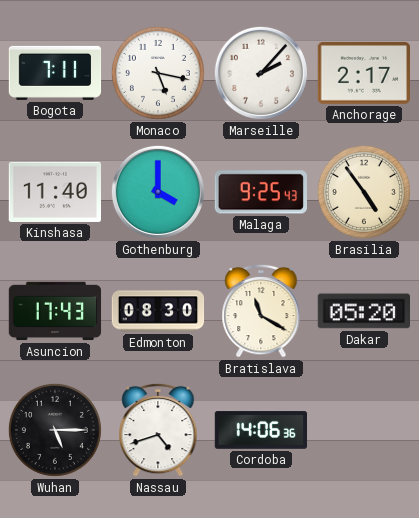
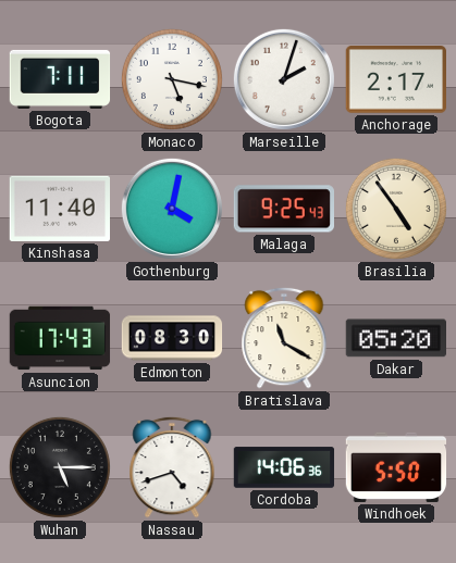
Marseille: 2:07 -> 2:03 (284, 79)
Gothenburg: 4:00 -> 4:02 (172, 209)
Windhoek: none -> 5:50 (396, 467)
